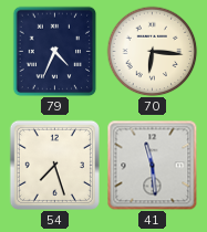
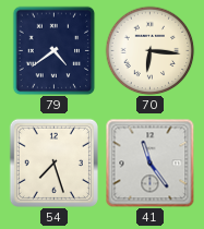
79: 4:34 -> 4:39 (55, 50)
41: 11:29 -> 11:24 (149, 162)
